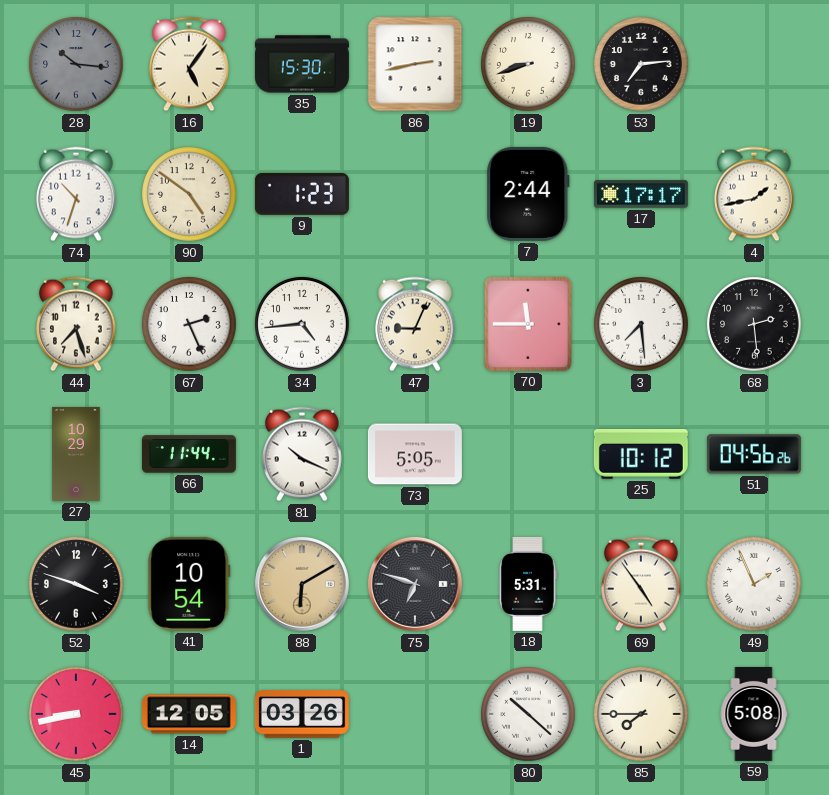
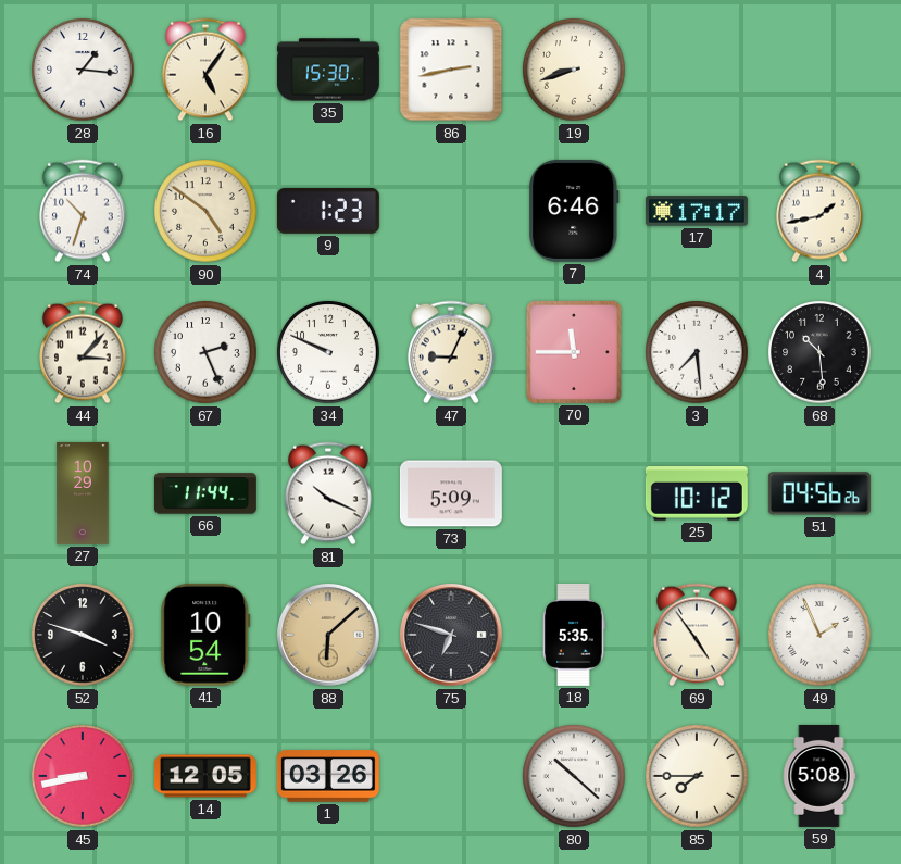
28: 10:16 -> 1:16 (83, 70)
28 dial: grey -> white (83, 70)
53: 7:14 -> none (641, 64)
7: 2:44 -> 6:46 (574, 211)
44: 7:27 -> 3:07 (83, 352)
34: 4:44 -> 9:49 (328, 352)
68: 2:29 -> 10:29 (819, 352)
73: 5:05 -> 5:09 (451, 493)
88: 6:10 -> 6:08 (328, 635)
18: 5:31 -> 5:35 (574, 635)
